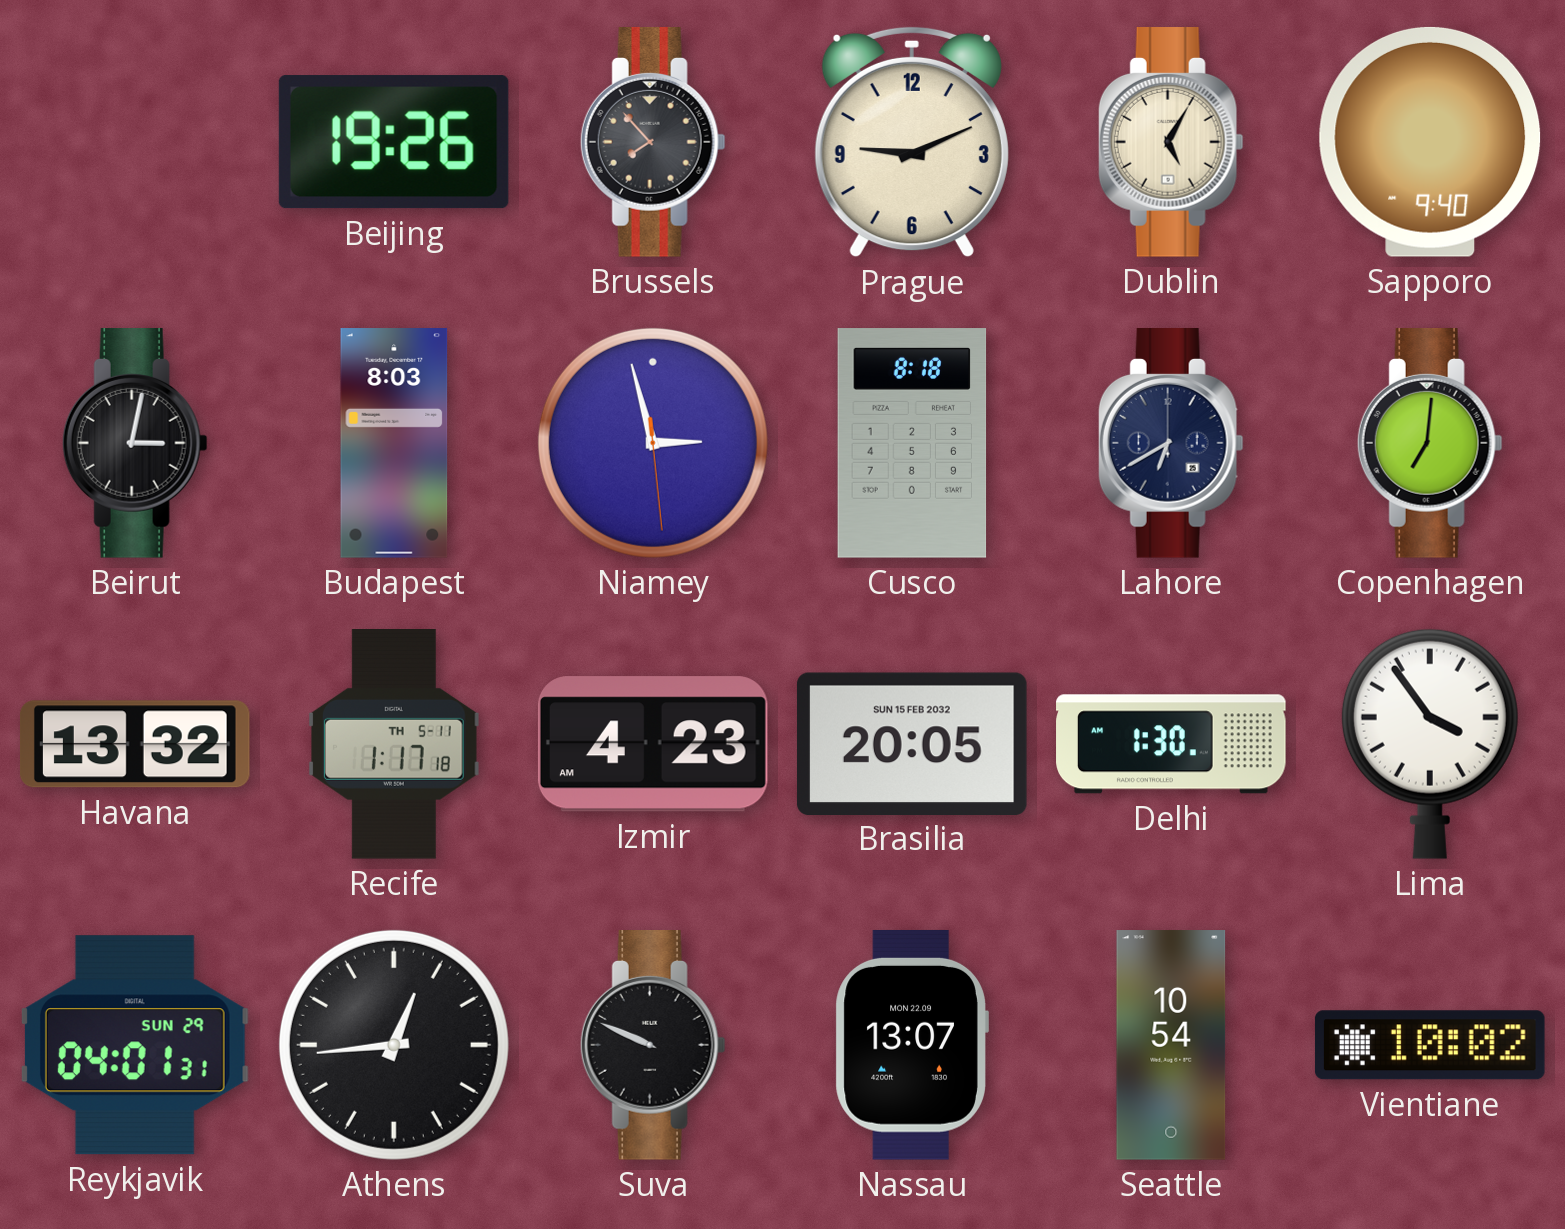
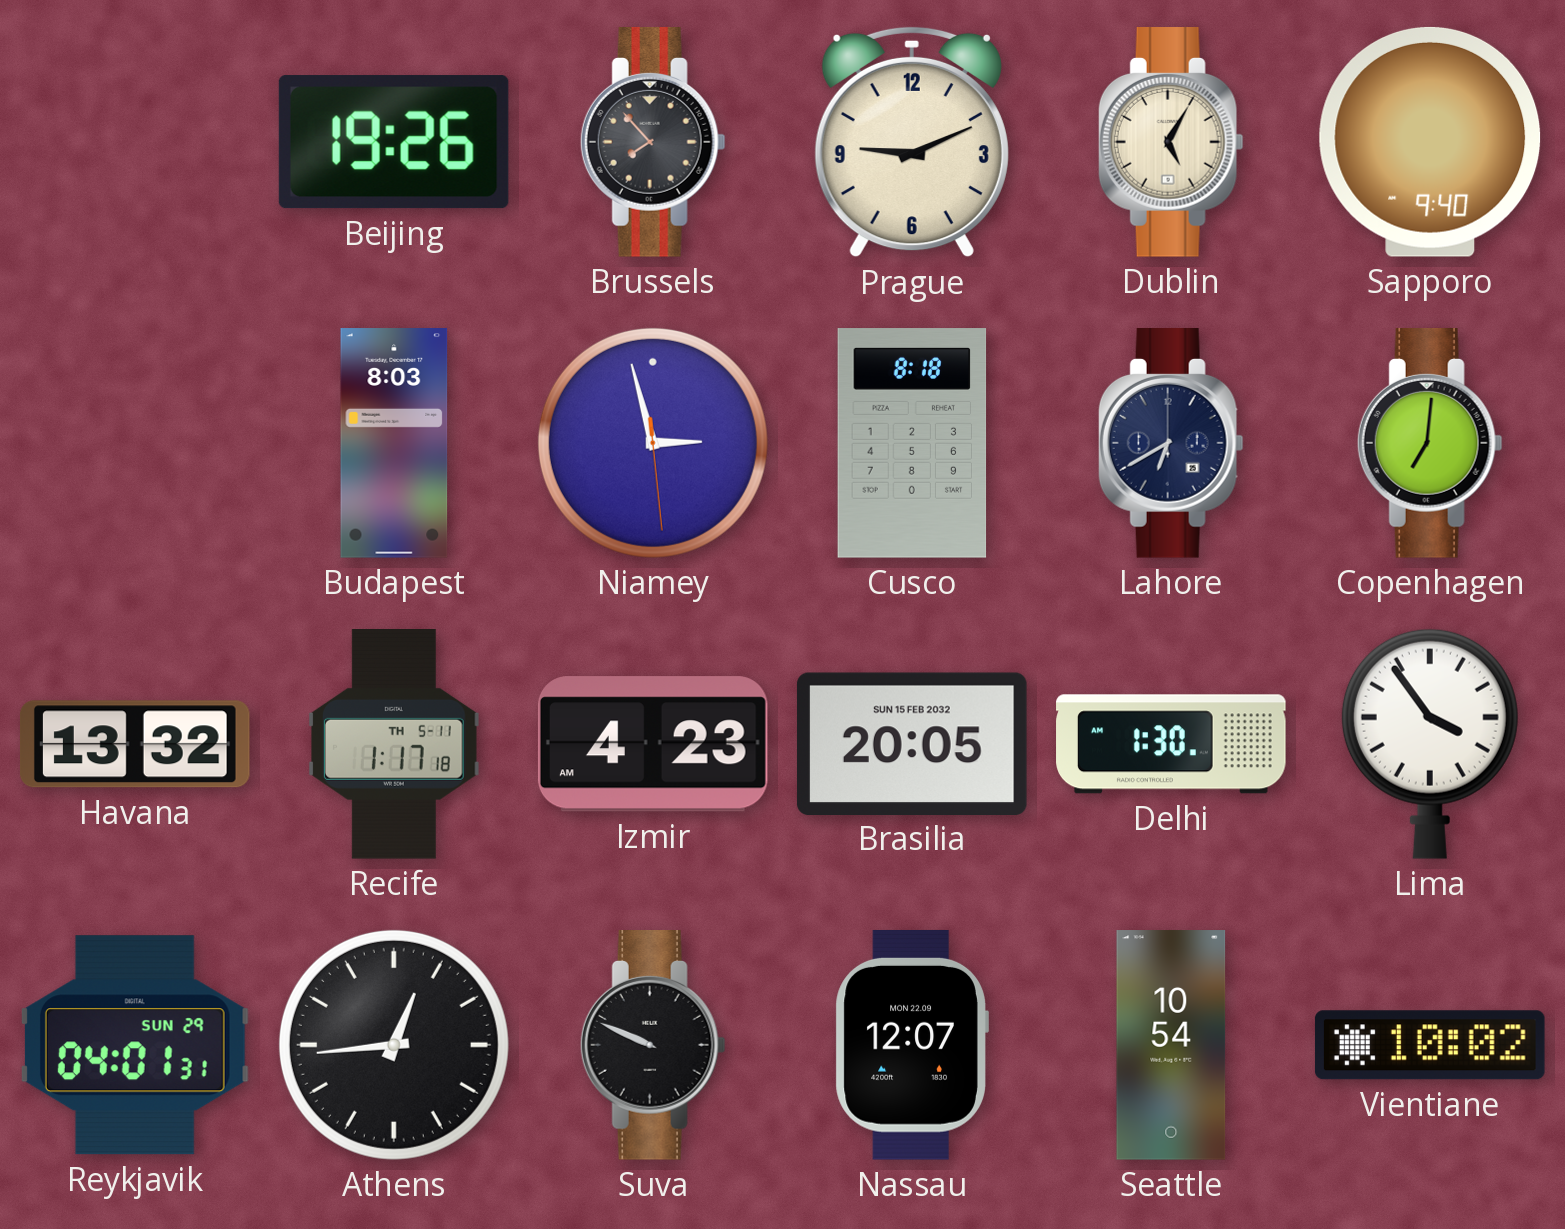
Beirut: 3:02 -> none (135, 444)
Nassau: 13:07 -> 12:07 (912, 1045)
